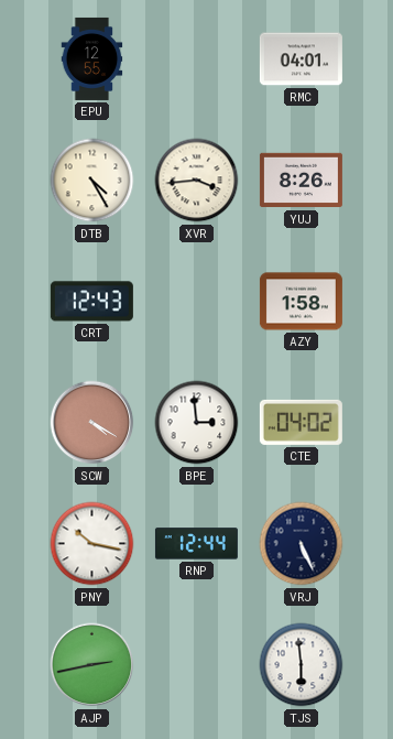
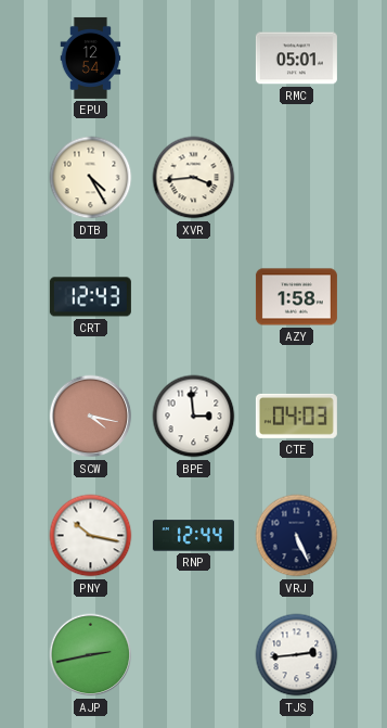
EPU: 12:55 -> 12:54 (91, 58)
RMC: 04:01 -> 05:01 (296, 59)
YUJ: 8:26 -> none (301, 181)
SCW: 4:20 -> 4:17 (91, 417)
CTE: 04:02 -> 04:03 (296, 416)
TJS: 5:59 -> 2:44 (297, 655)
